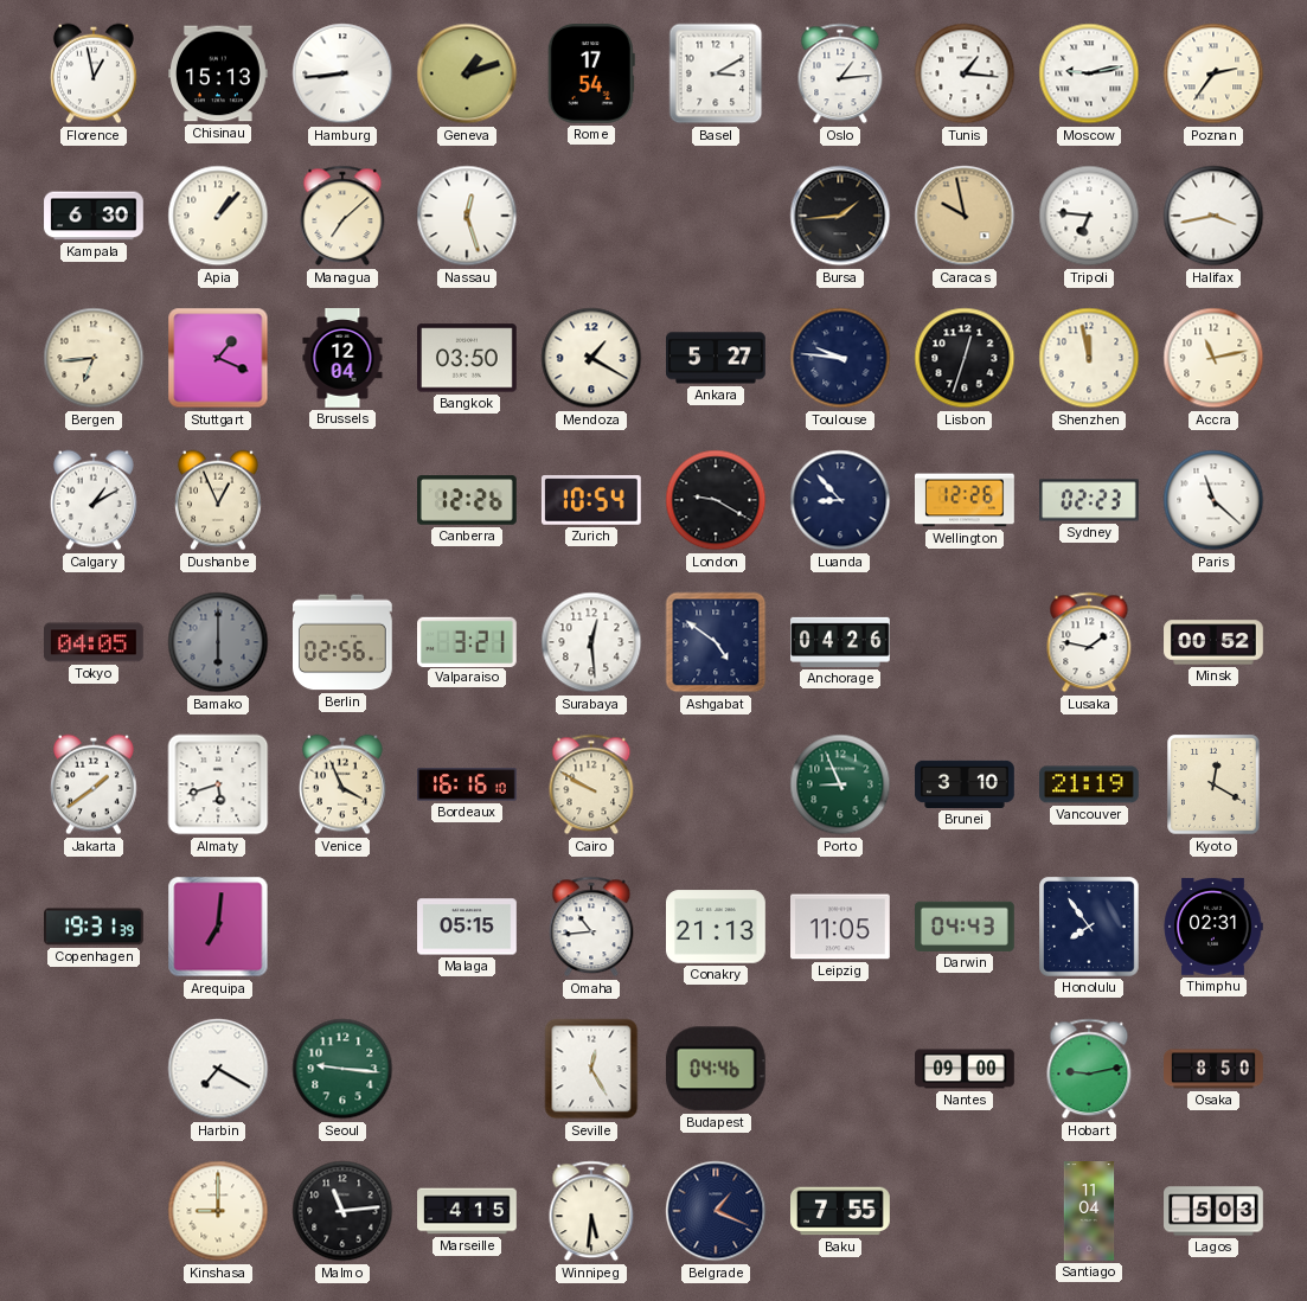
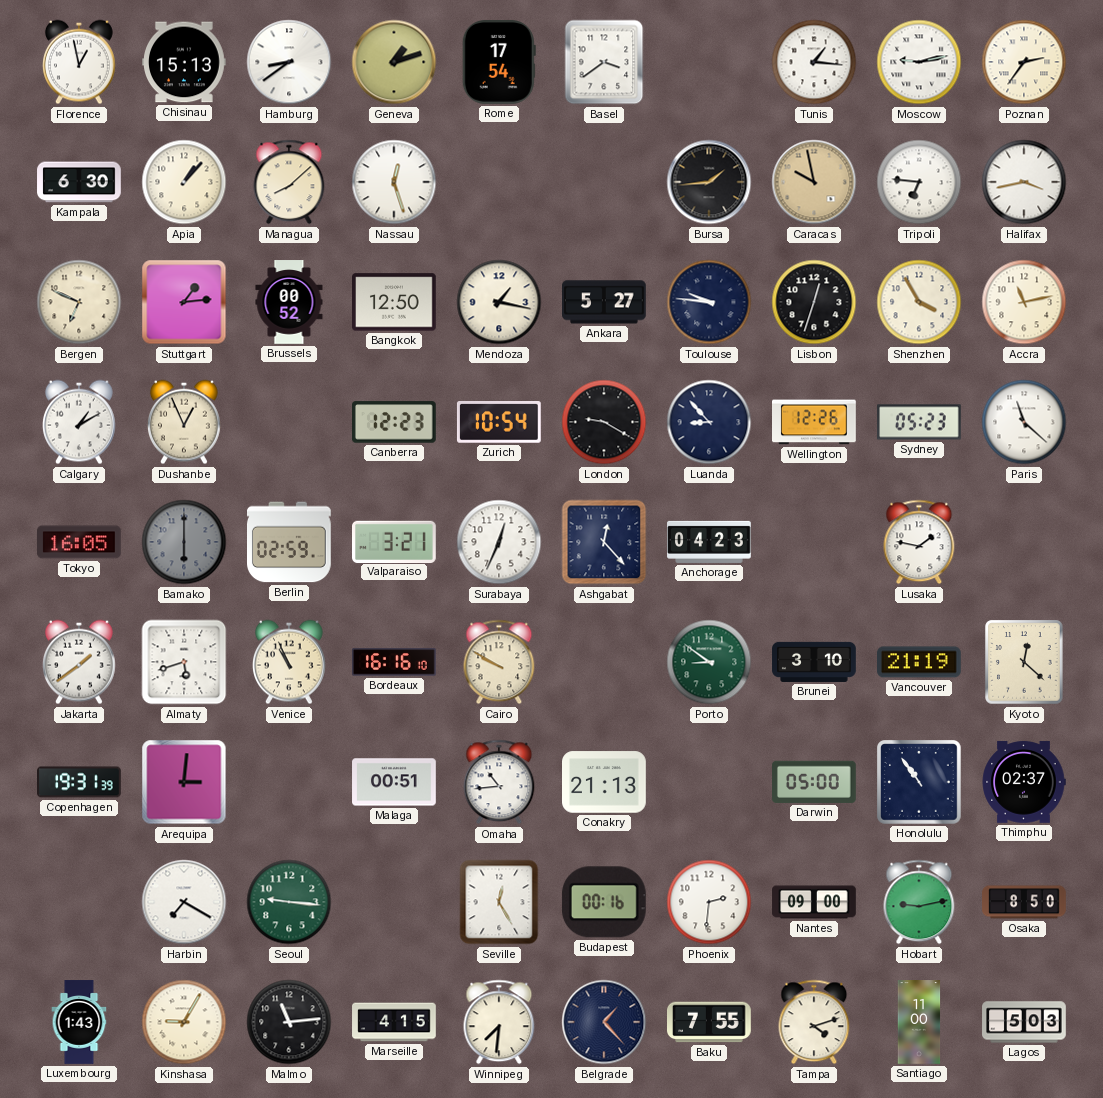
Hamburg: 8:44 -> 8:39 (289, 62)
Basel: 3:10 -> 3:39 (604, 62)
Oslo: 1:14 -> none (840, 73)
Managua: 7:08 -> 8:08 (289, 182)
Bergen: 6:44 -> 6:49 (79, 302)
Stuttgart: 1:19 -> 1:14 (184, 302)
Brussels: 12:04 -> 00:52 (289, 302)
Bangkok: 03:50 -> 12:50 (395, 302)
Mendoza: 1:20 -> 1:17 (499, 302)
Shenzhen: 11:58 -> 3:55 (919, 302)
Canberra: 12:26 -> 12:23 (395, 422)
Sydney: 02:23 -> 05:23 (919, 422)
Tokyo: 04:05 -> 16:05 (80, 542)
Berlin: 02:56 -> 02:59 (290, 542)
Surabaya: 12:29 -> 12:34 (499, 542)
Ashgabat: 4:51 -> 12:23 (604, 542)
Anchorage: 04:26 -> 04:23 (709, 542)
Minsk: 00:52 -> none (1213, 642)
Venice: 3:56 -> 10:56 (290, 662)
Porto: 8:56 -> 8:51 (709, 662)
Kyoto: 12:20 -> 12:22 (1024, 662)
Arequipa: 7:01 -> 3:01 (184, 782)
Malaga: 05:15 -> 00:51 (394, 782)
Leipzig: 11:05 -> none (841, 927)
Darwin: 04:43 -> 05:00 (815, 782)
Honolulu: 7:54 -> 10:54 (920, 783)
Thimphu: 02:31 -> 02:37 (1024, 782)
Budapest: 04:46 -> 00:16 (604, 902)
Phoenix: none -> 2:31 (709, 902)
Luxembourg: none -> 1:43 (79, 1022)
Kinshasa: 9:00 -> 9:05 (184, 1022)
Winnipeg: 5:31 -> 7:31 (499, 1022)
Belgrade: 1:19 -> 1:23 (604, 1022)
Tampa: none -> 4:12 (814, 1022)
Santiago: 11:04 -> 11:00 (919, 1022)
